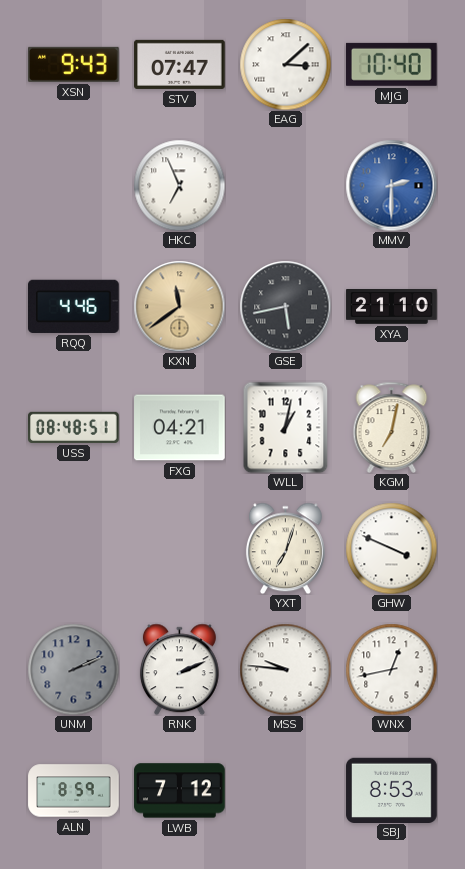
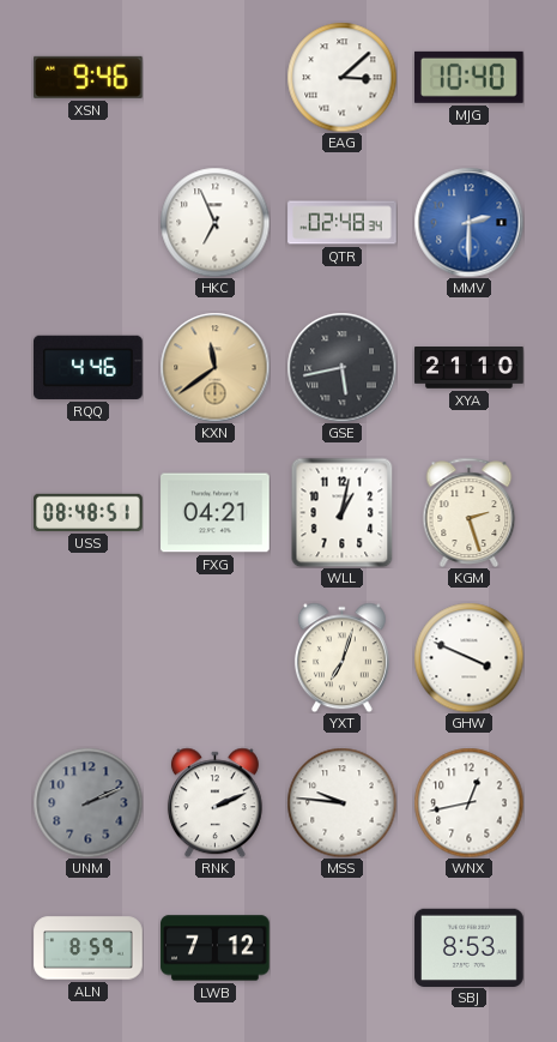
XSN: 9:43 -> 9:46 (89, 77)
STV: 07:47 -> none (180, 64)
QTR: none -> 02:48 (343, 223)
KGM: 7:02 -> 2:27 (470, 512)
